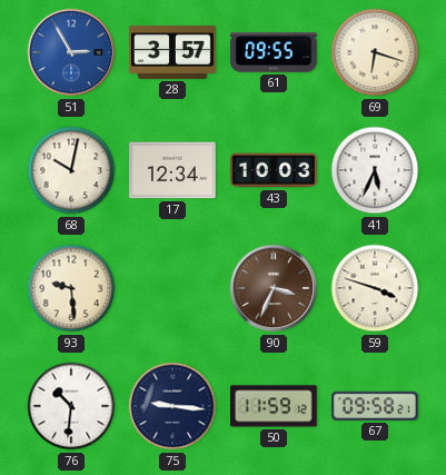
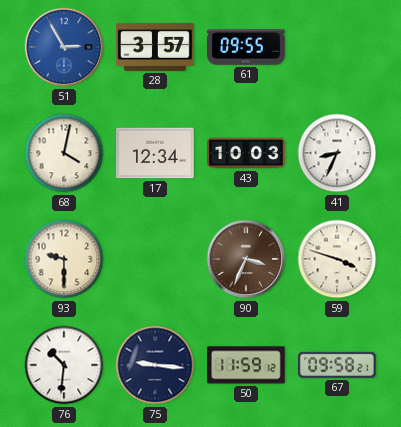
69: 6:18 -> none (375, 52)
68: 10:02 -> 4:02 (64, 153)
41: 5:34 -> 8:34 (337, 153)
93: 9:29 -> 9:30 (64, 259)
